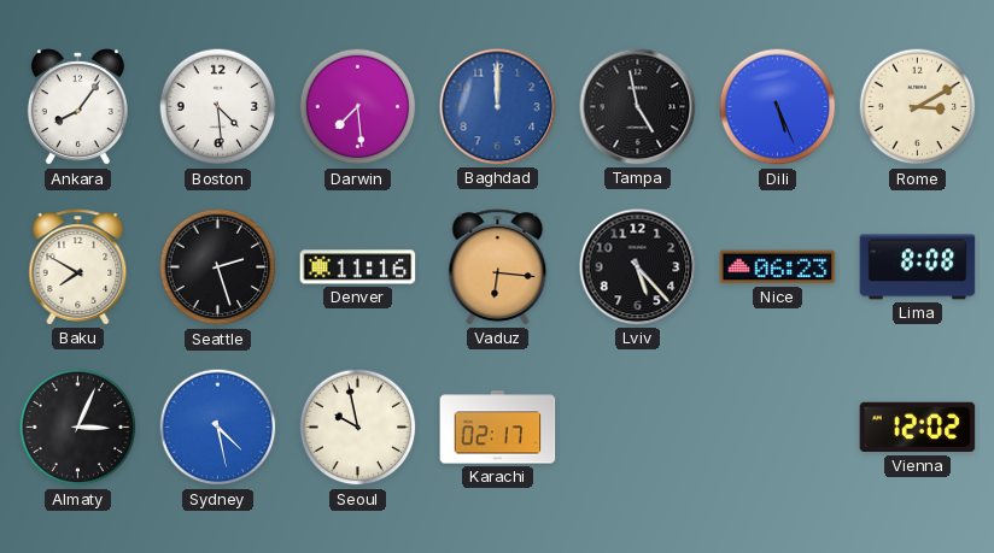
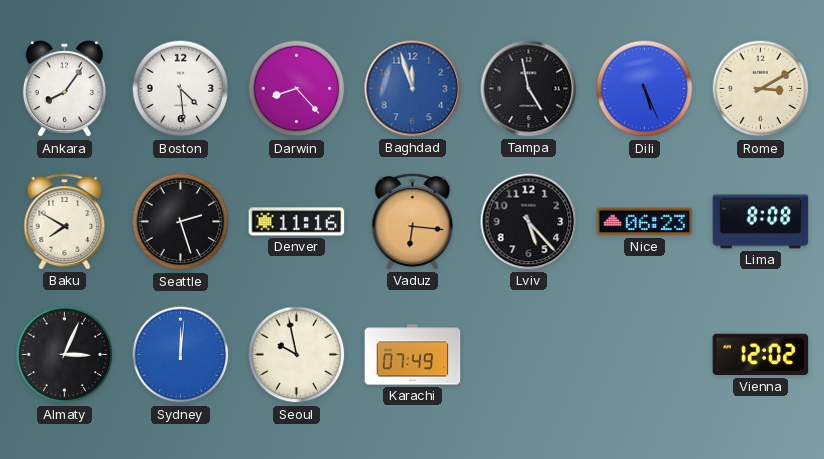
Darwin: 7:29 -> 8:23 (297, 89)
Baghdad: 12:00 -> 11:57 (413, 89)
Sydney: 4:28 -> 12:01 (181, 355)
Karachi: 02:17 -> 07:49 (413, 355)
